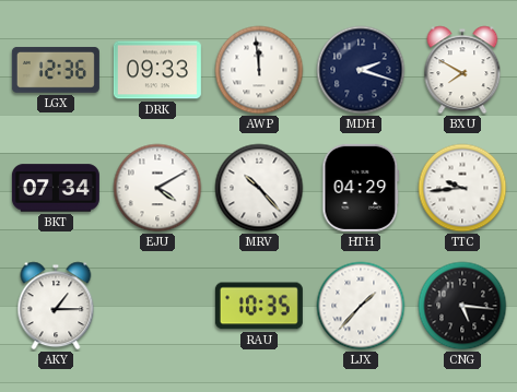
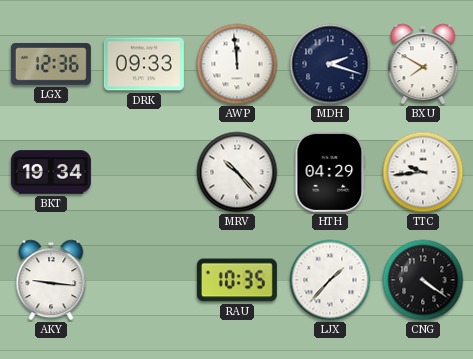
BKT: 07:34 -> 19:34 (51, 172)
EJU: 4:10 -> none (157, 188)
AKY: 1:15 -> 9:16 (51, 280)
CNG: 5:16 -> 4:21 (423, 280)
